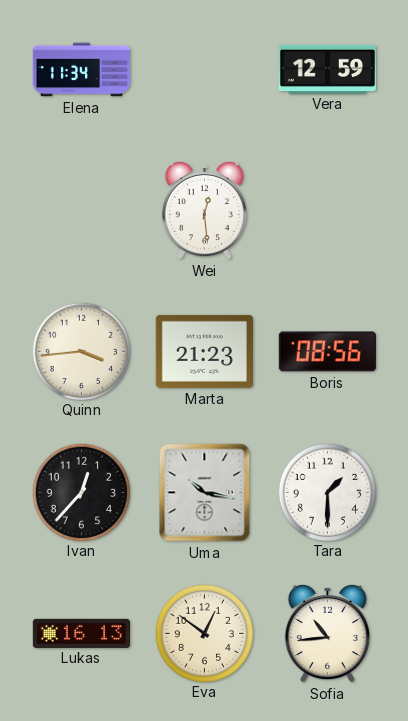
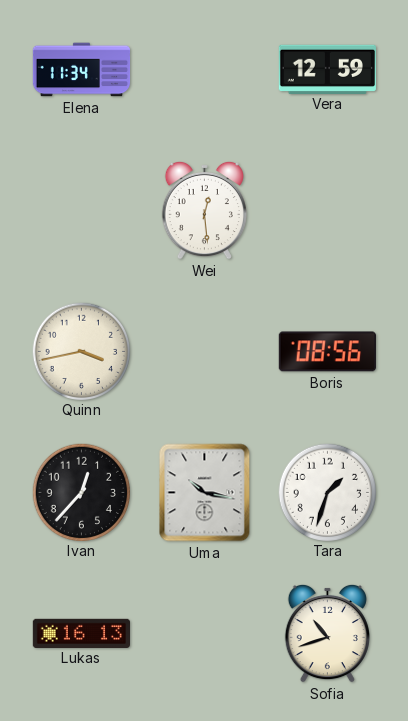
Quinn: 3:44 -> 3:43 (81, 351)
Marta: 21:23 -> none (204, 351)
Tara: 1:30 -> 1:33 (327, 492)
Eva: 12:51 -> none (204, 633)
Sofia: 10:44 -> 10:42 (327, 633)
